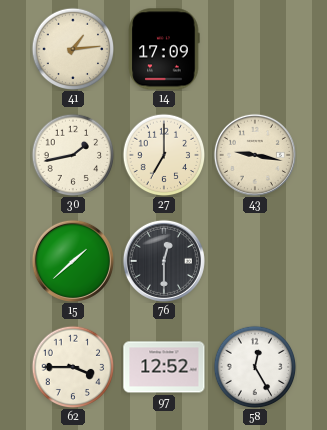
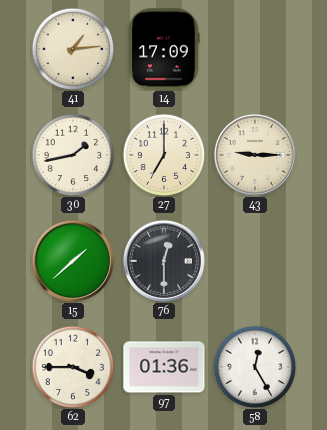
43: 9:17 -> 9:15 (255, 155)
97: 12:52 -> 01:36 (164, 367)
